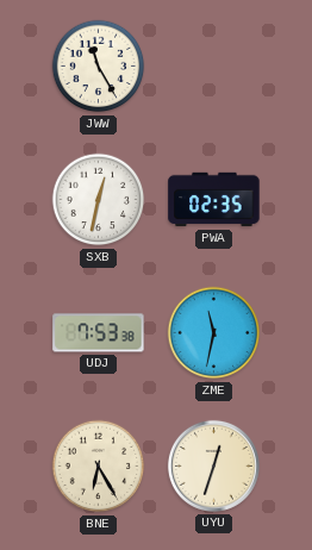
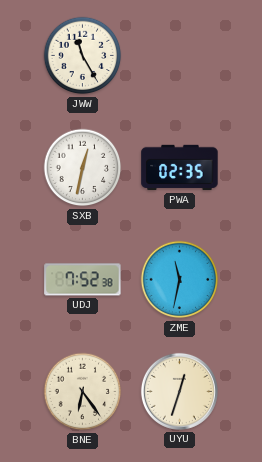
UDJ: 7:53 -> 7:52 (83, 280)
BNE: 6:25 -> 6:24 (83, 392)
